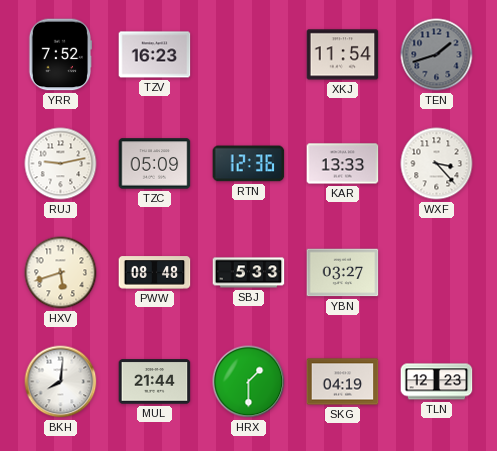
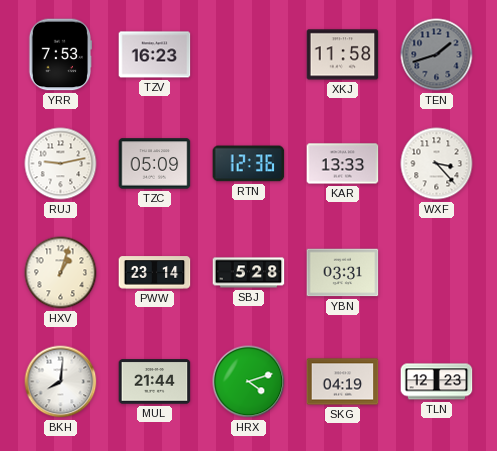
YRR: 7:52 -> 7:53 (59, 55)
XKJ: 11:54 -> 11:58 (343, 55)
HXV: 5:42 -> 1:03 (61, 273)
PWW: 08:48 -> 23:14 (155, 273)
SBJ: 5:33 -> 5:28 (249, 273)
YBN: 03:27 -> 03:31 (343, 273)
HRX: 1:30 -> 4:12 (249, 382)
